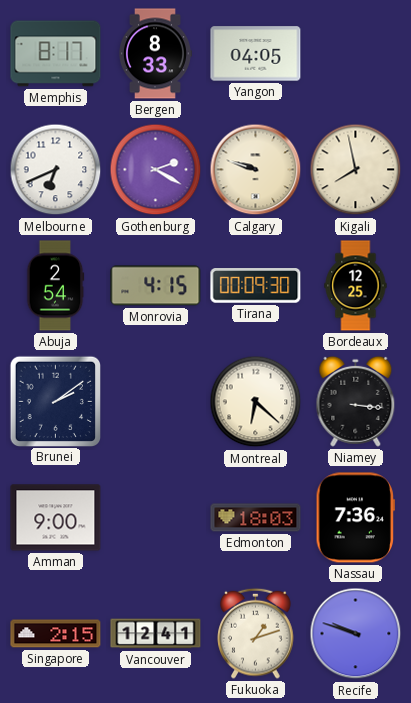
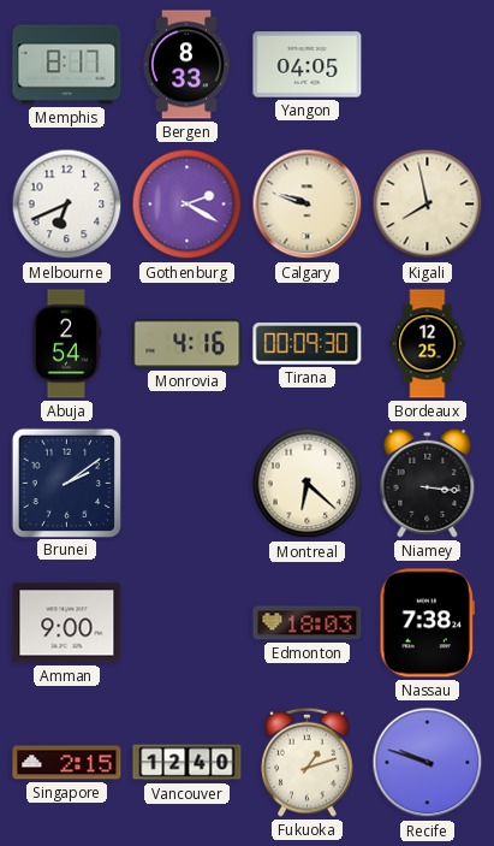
Monrovia: 4:15 -> 4:16 (188, 344)
Nassau: 7:36 -> 7:38 (427, 623)
Vancouver: 12:41 -> 12:40 (188, 763)
